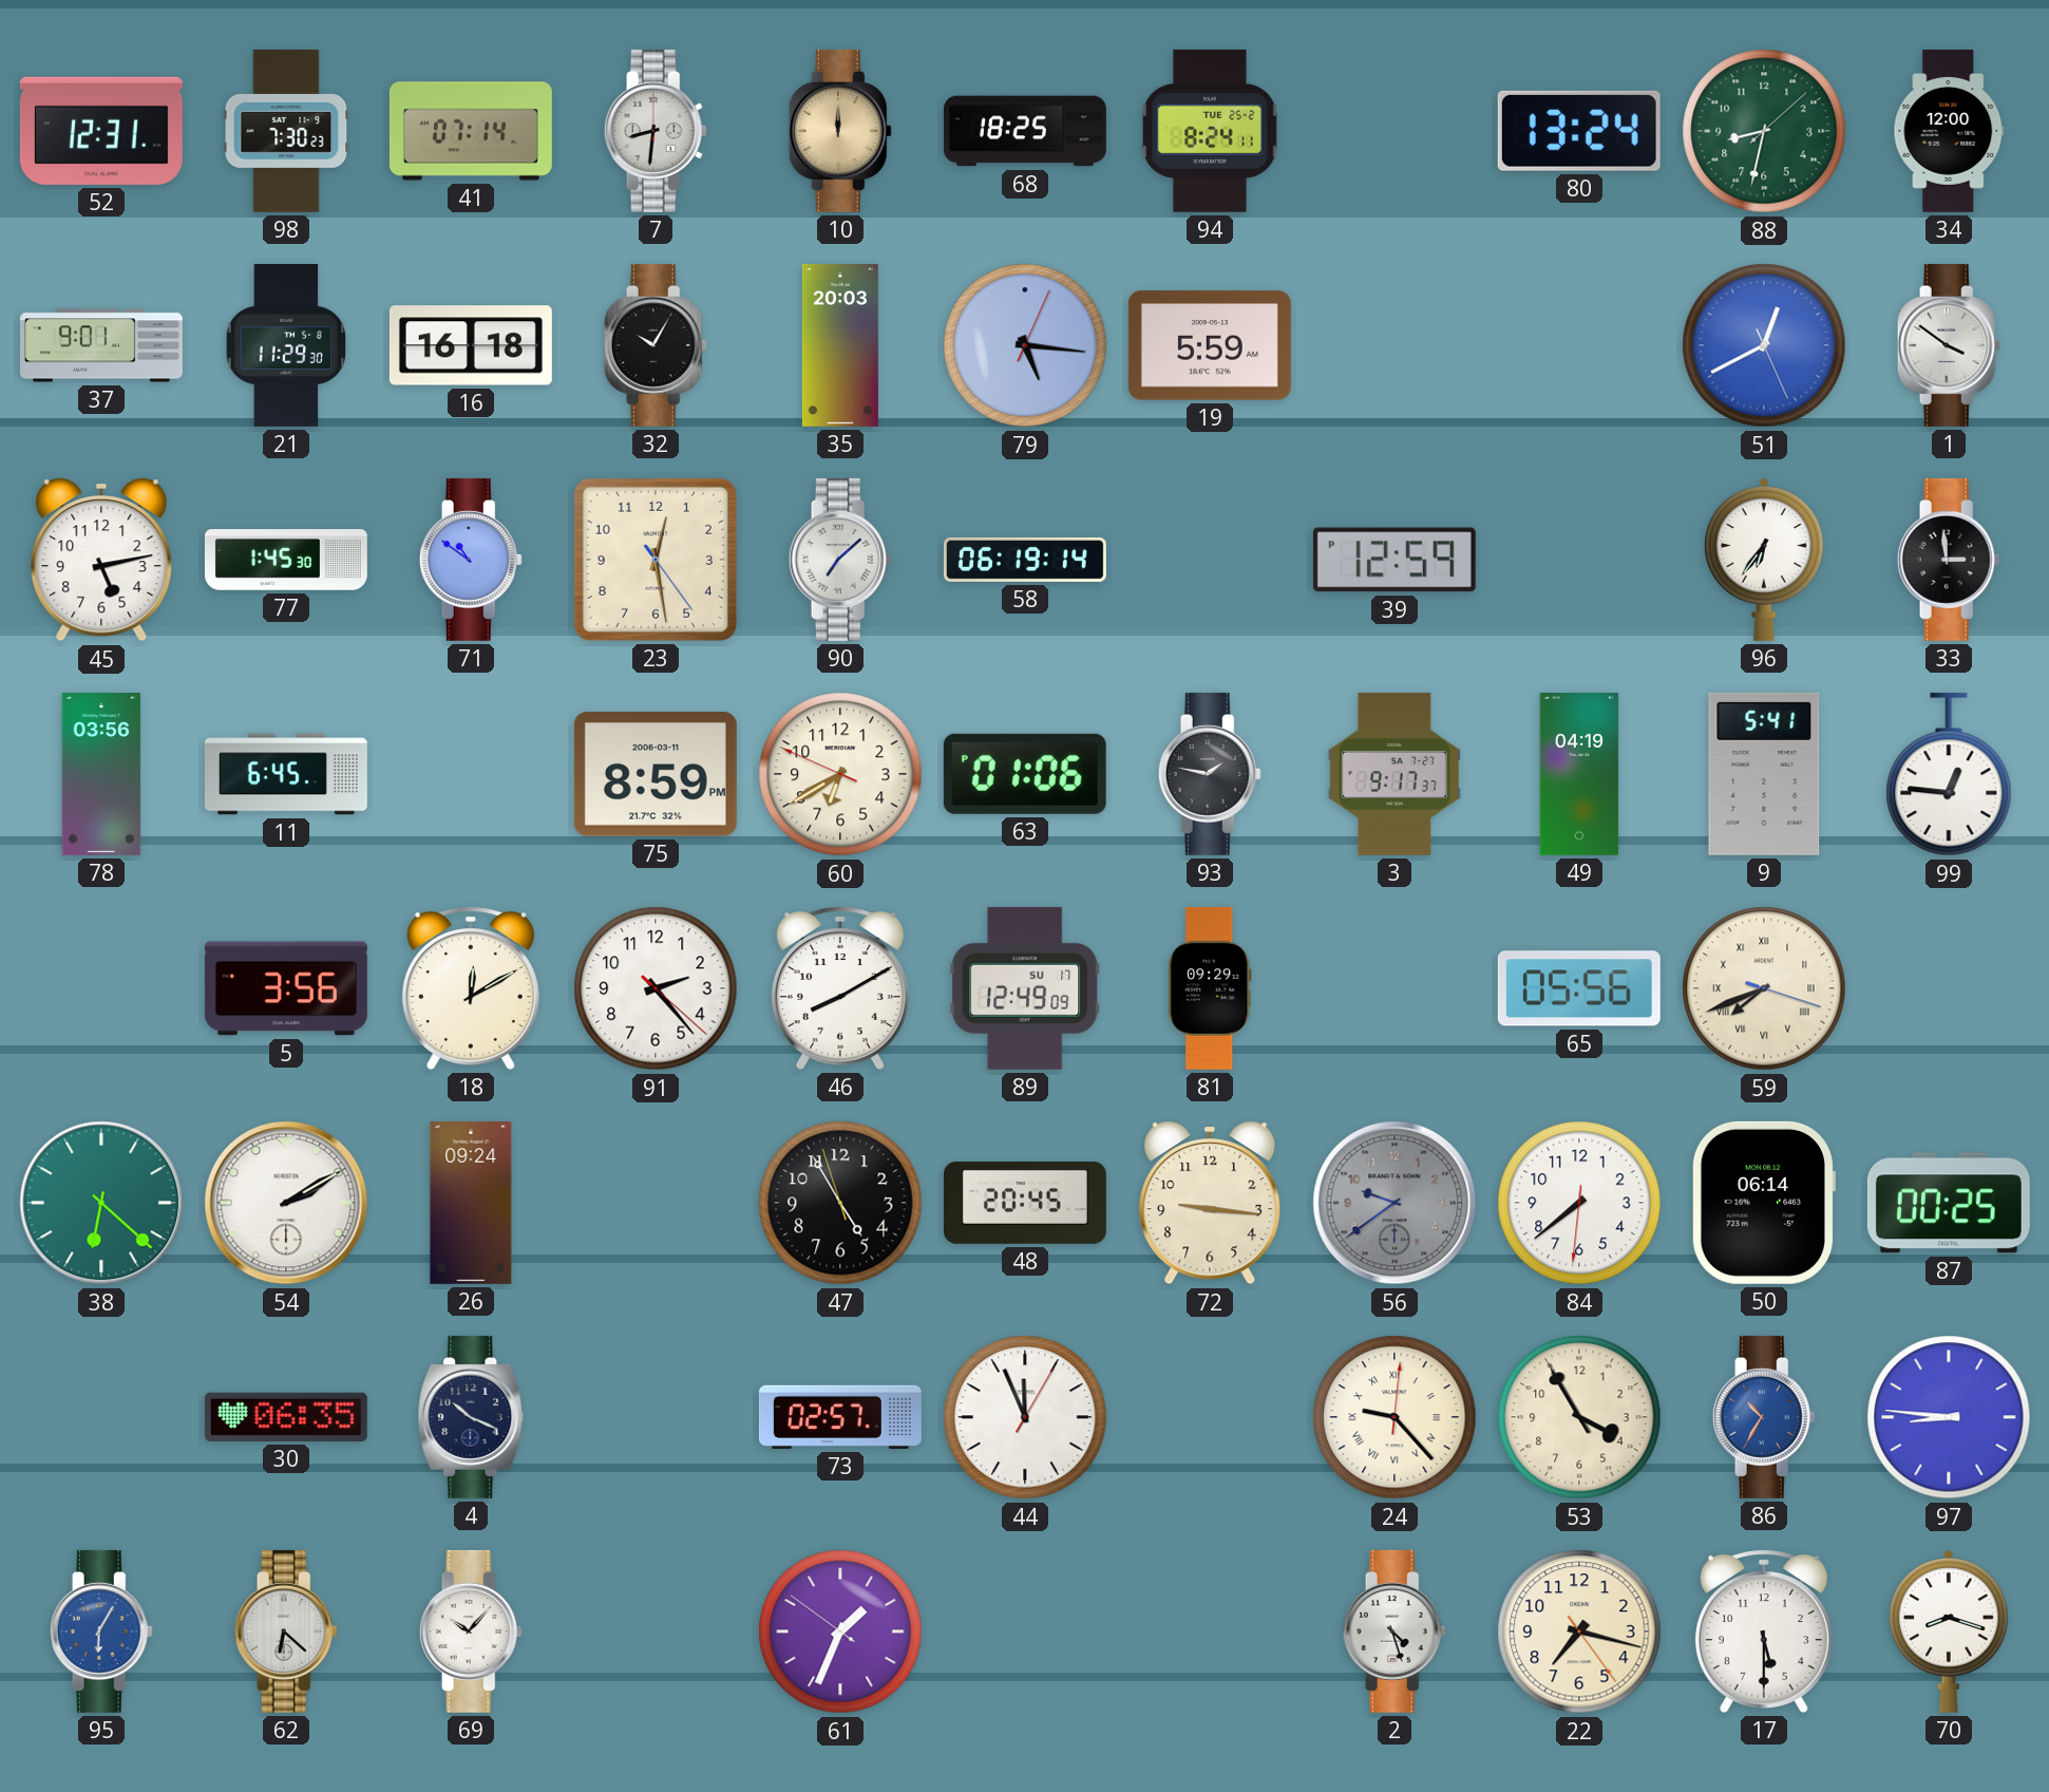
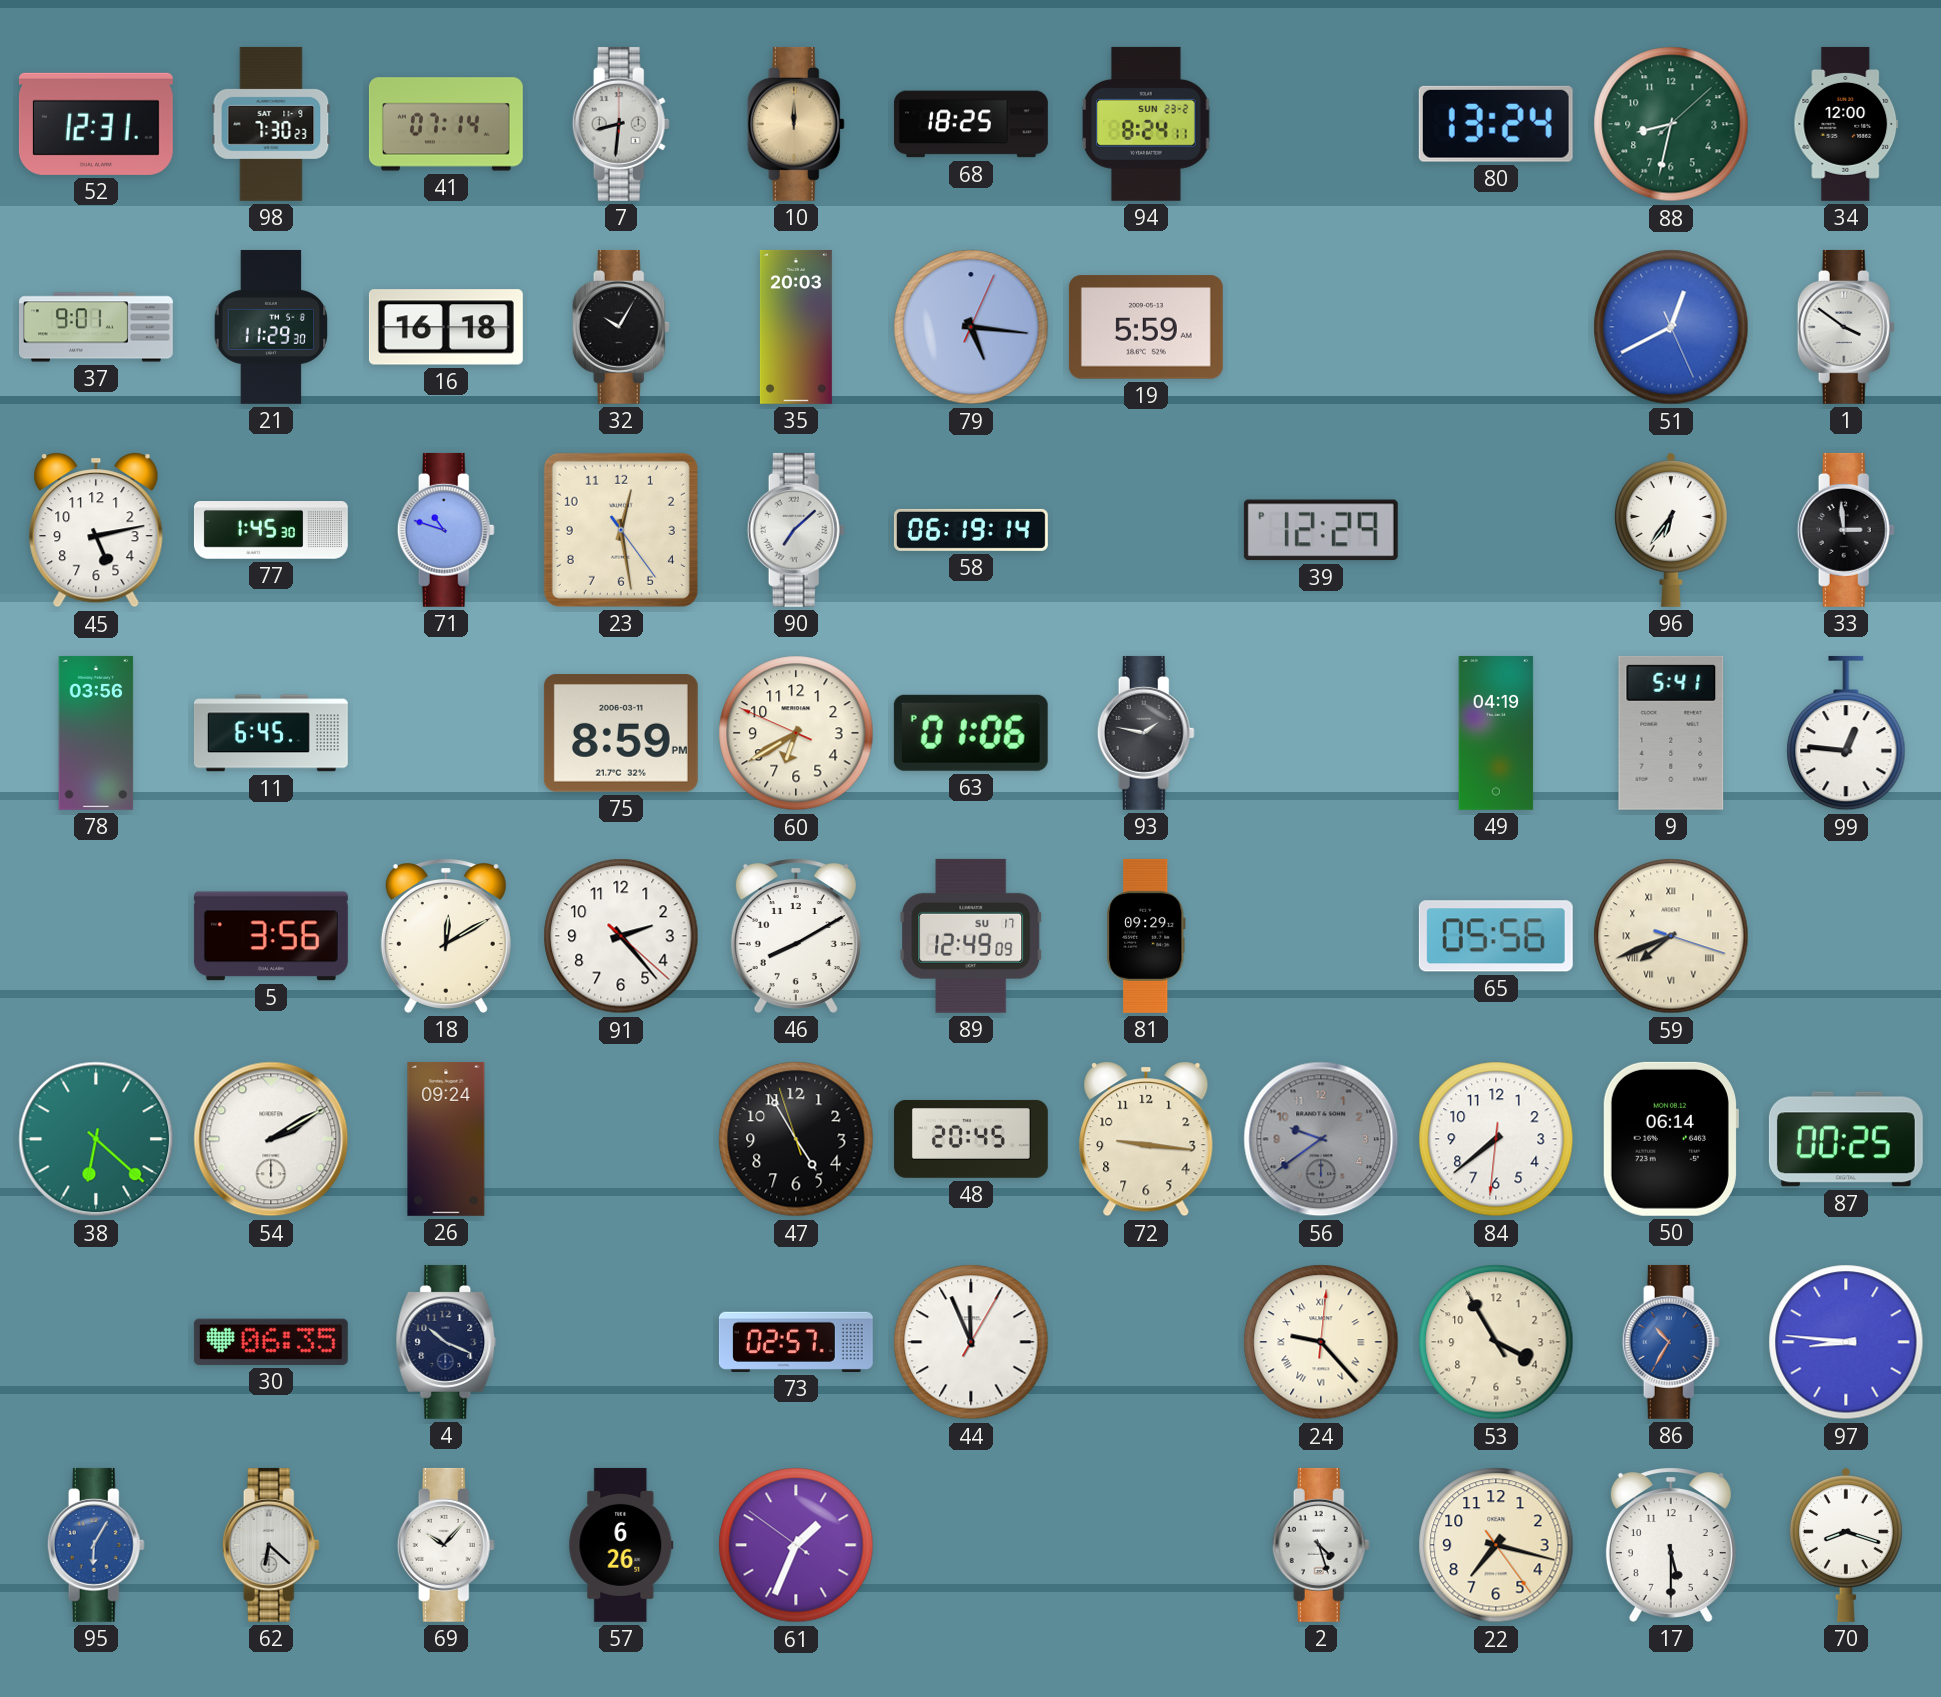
94 date: TUE 25-2 -> SUN 23-2 (1146, 124)
71: 10:51 -> 10:48 (446, 530)
39: 12:59 -> 12:29 (1321, 530)
3: 9:17 -> none (1395, 774)
57: none -> 6:26 (621, 1545)
